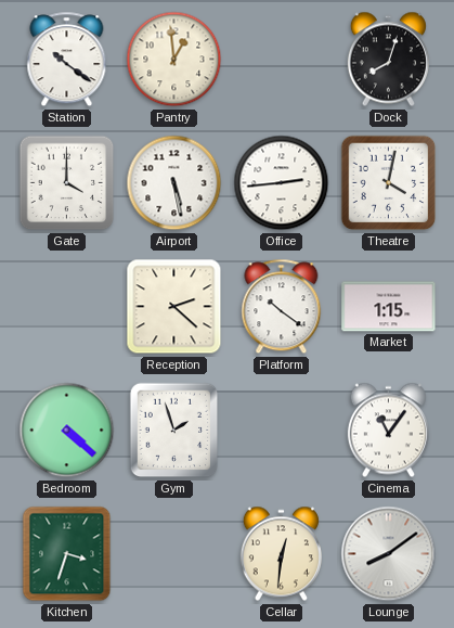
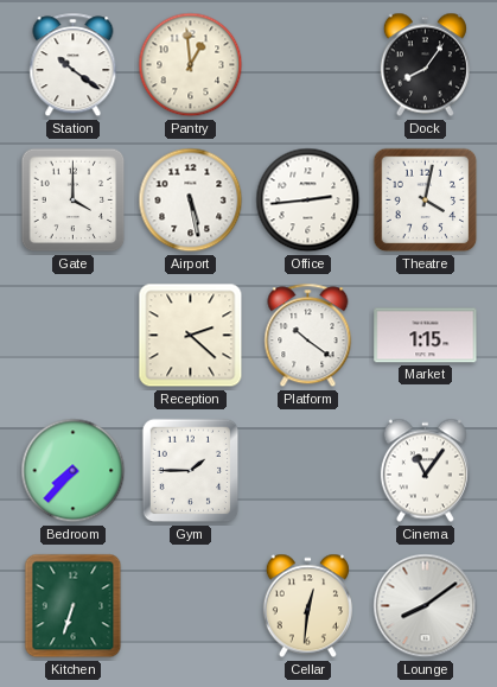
Dock: 8:03 -> 8:06 (425, 65)
Bedroom: 4:22 -> 7:37 (74, 471)
Gym: 1:57 -> 1:45 (191, 471)
Kitchen: 3:33 -> 6:33 (74, 606)
